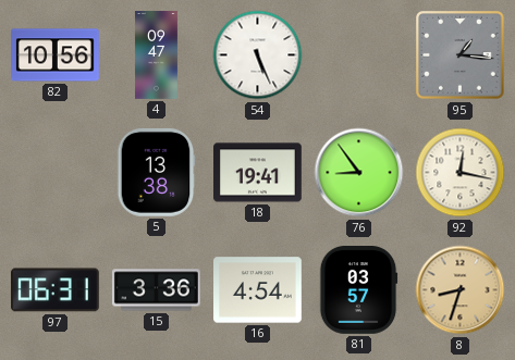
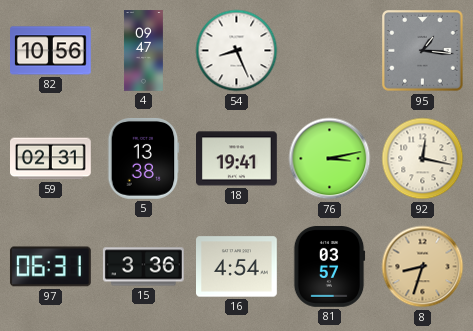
54: 5:26 -> 8:26 (237, 51)
59: none -> 02:31 (51, 159)
76: 8:54 -> 3:13 (330, 159)
